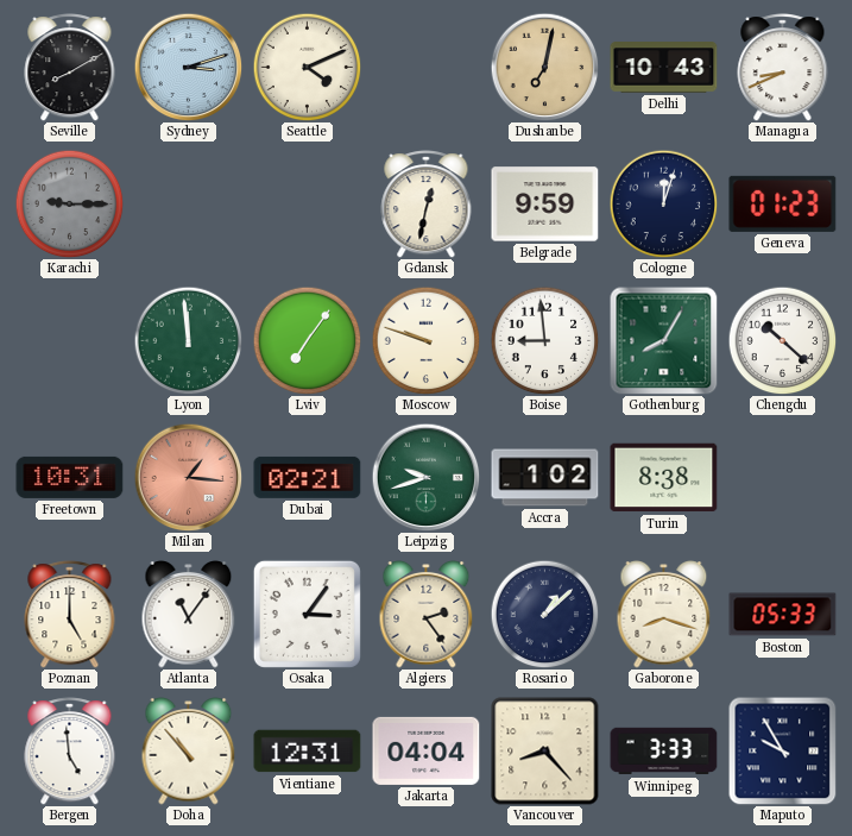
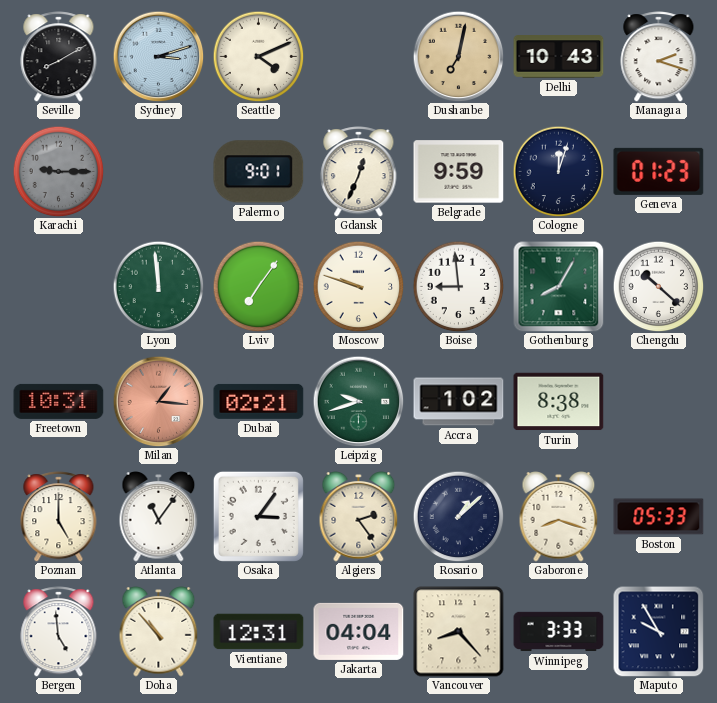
Managua: 8:41 -> 2:18 (659, 57)
Palermo: none -> 9:01 (259, 172)
Gdansk: 12:32 -> 12:34 (359, 172)
